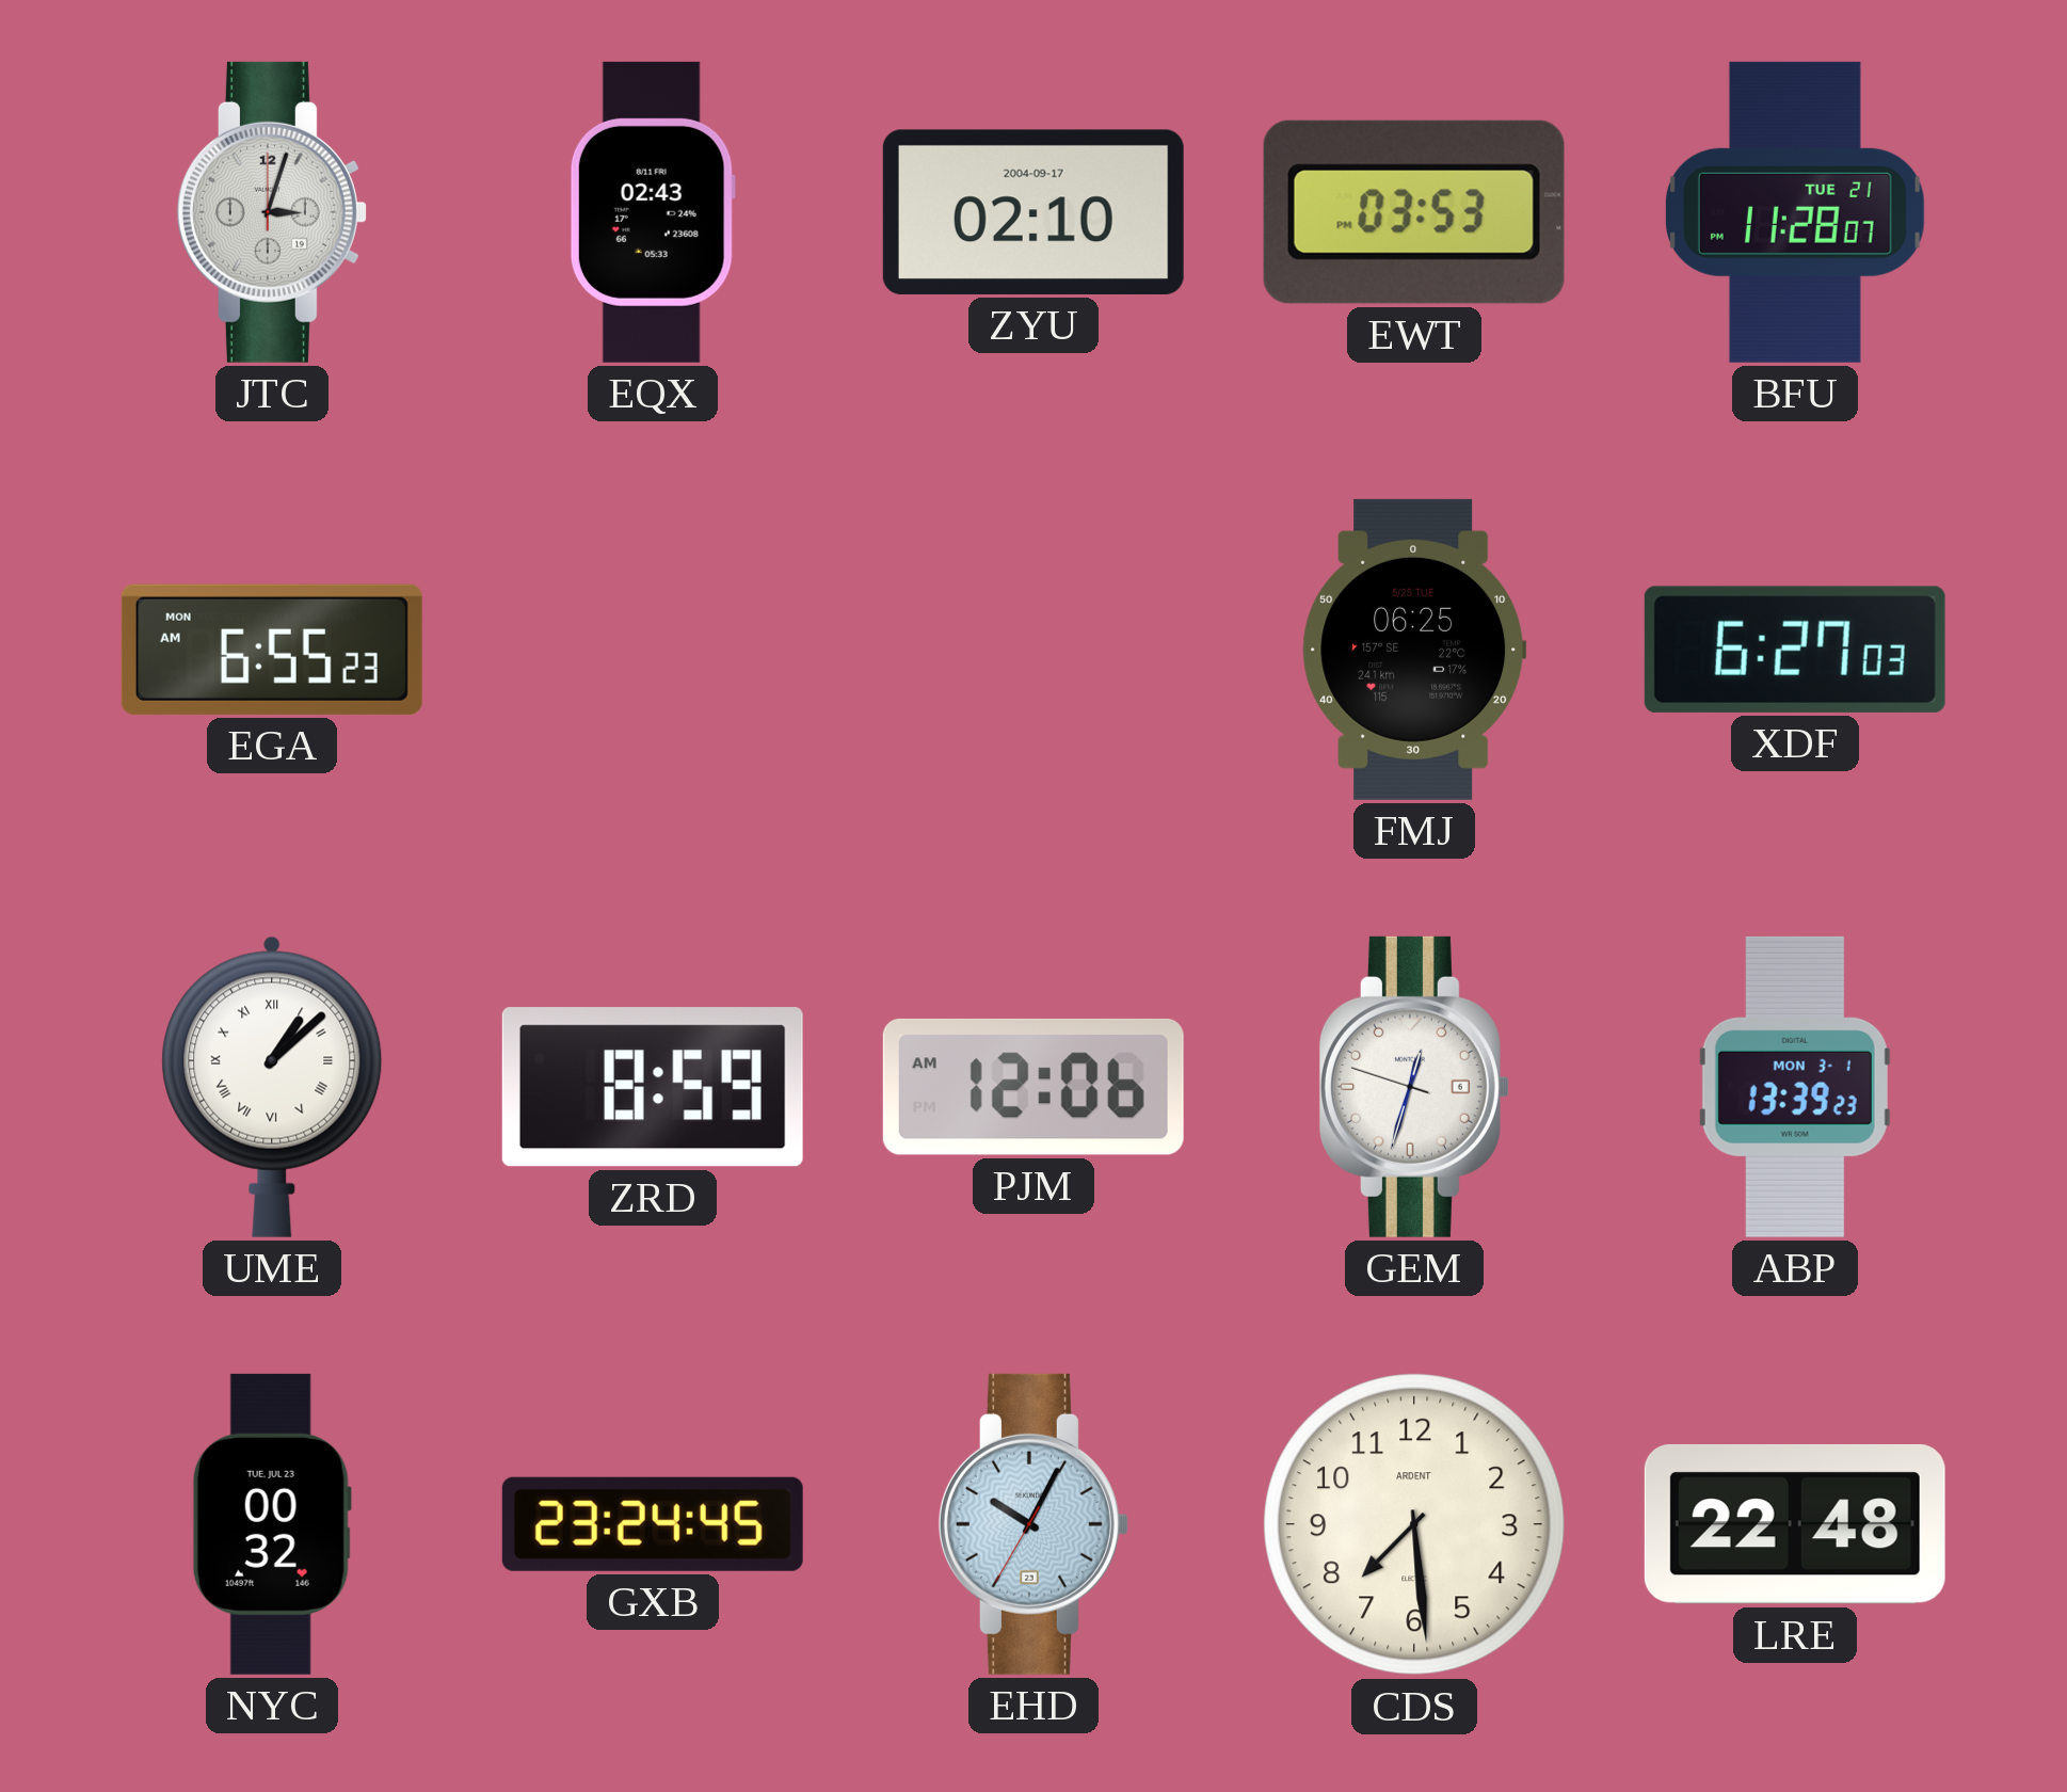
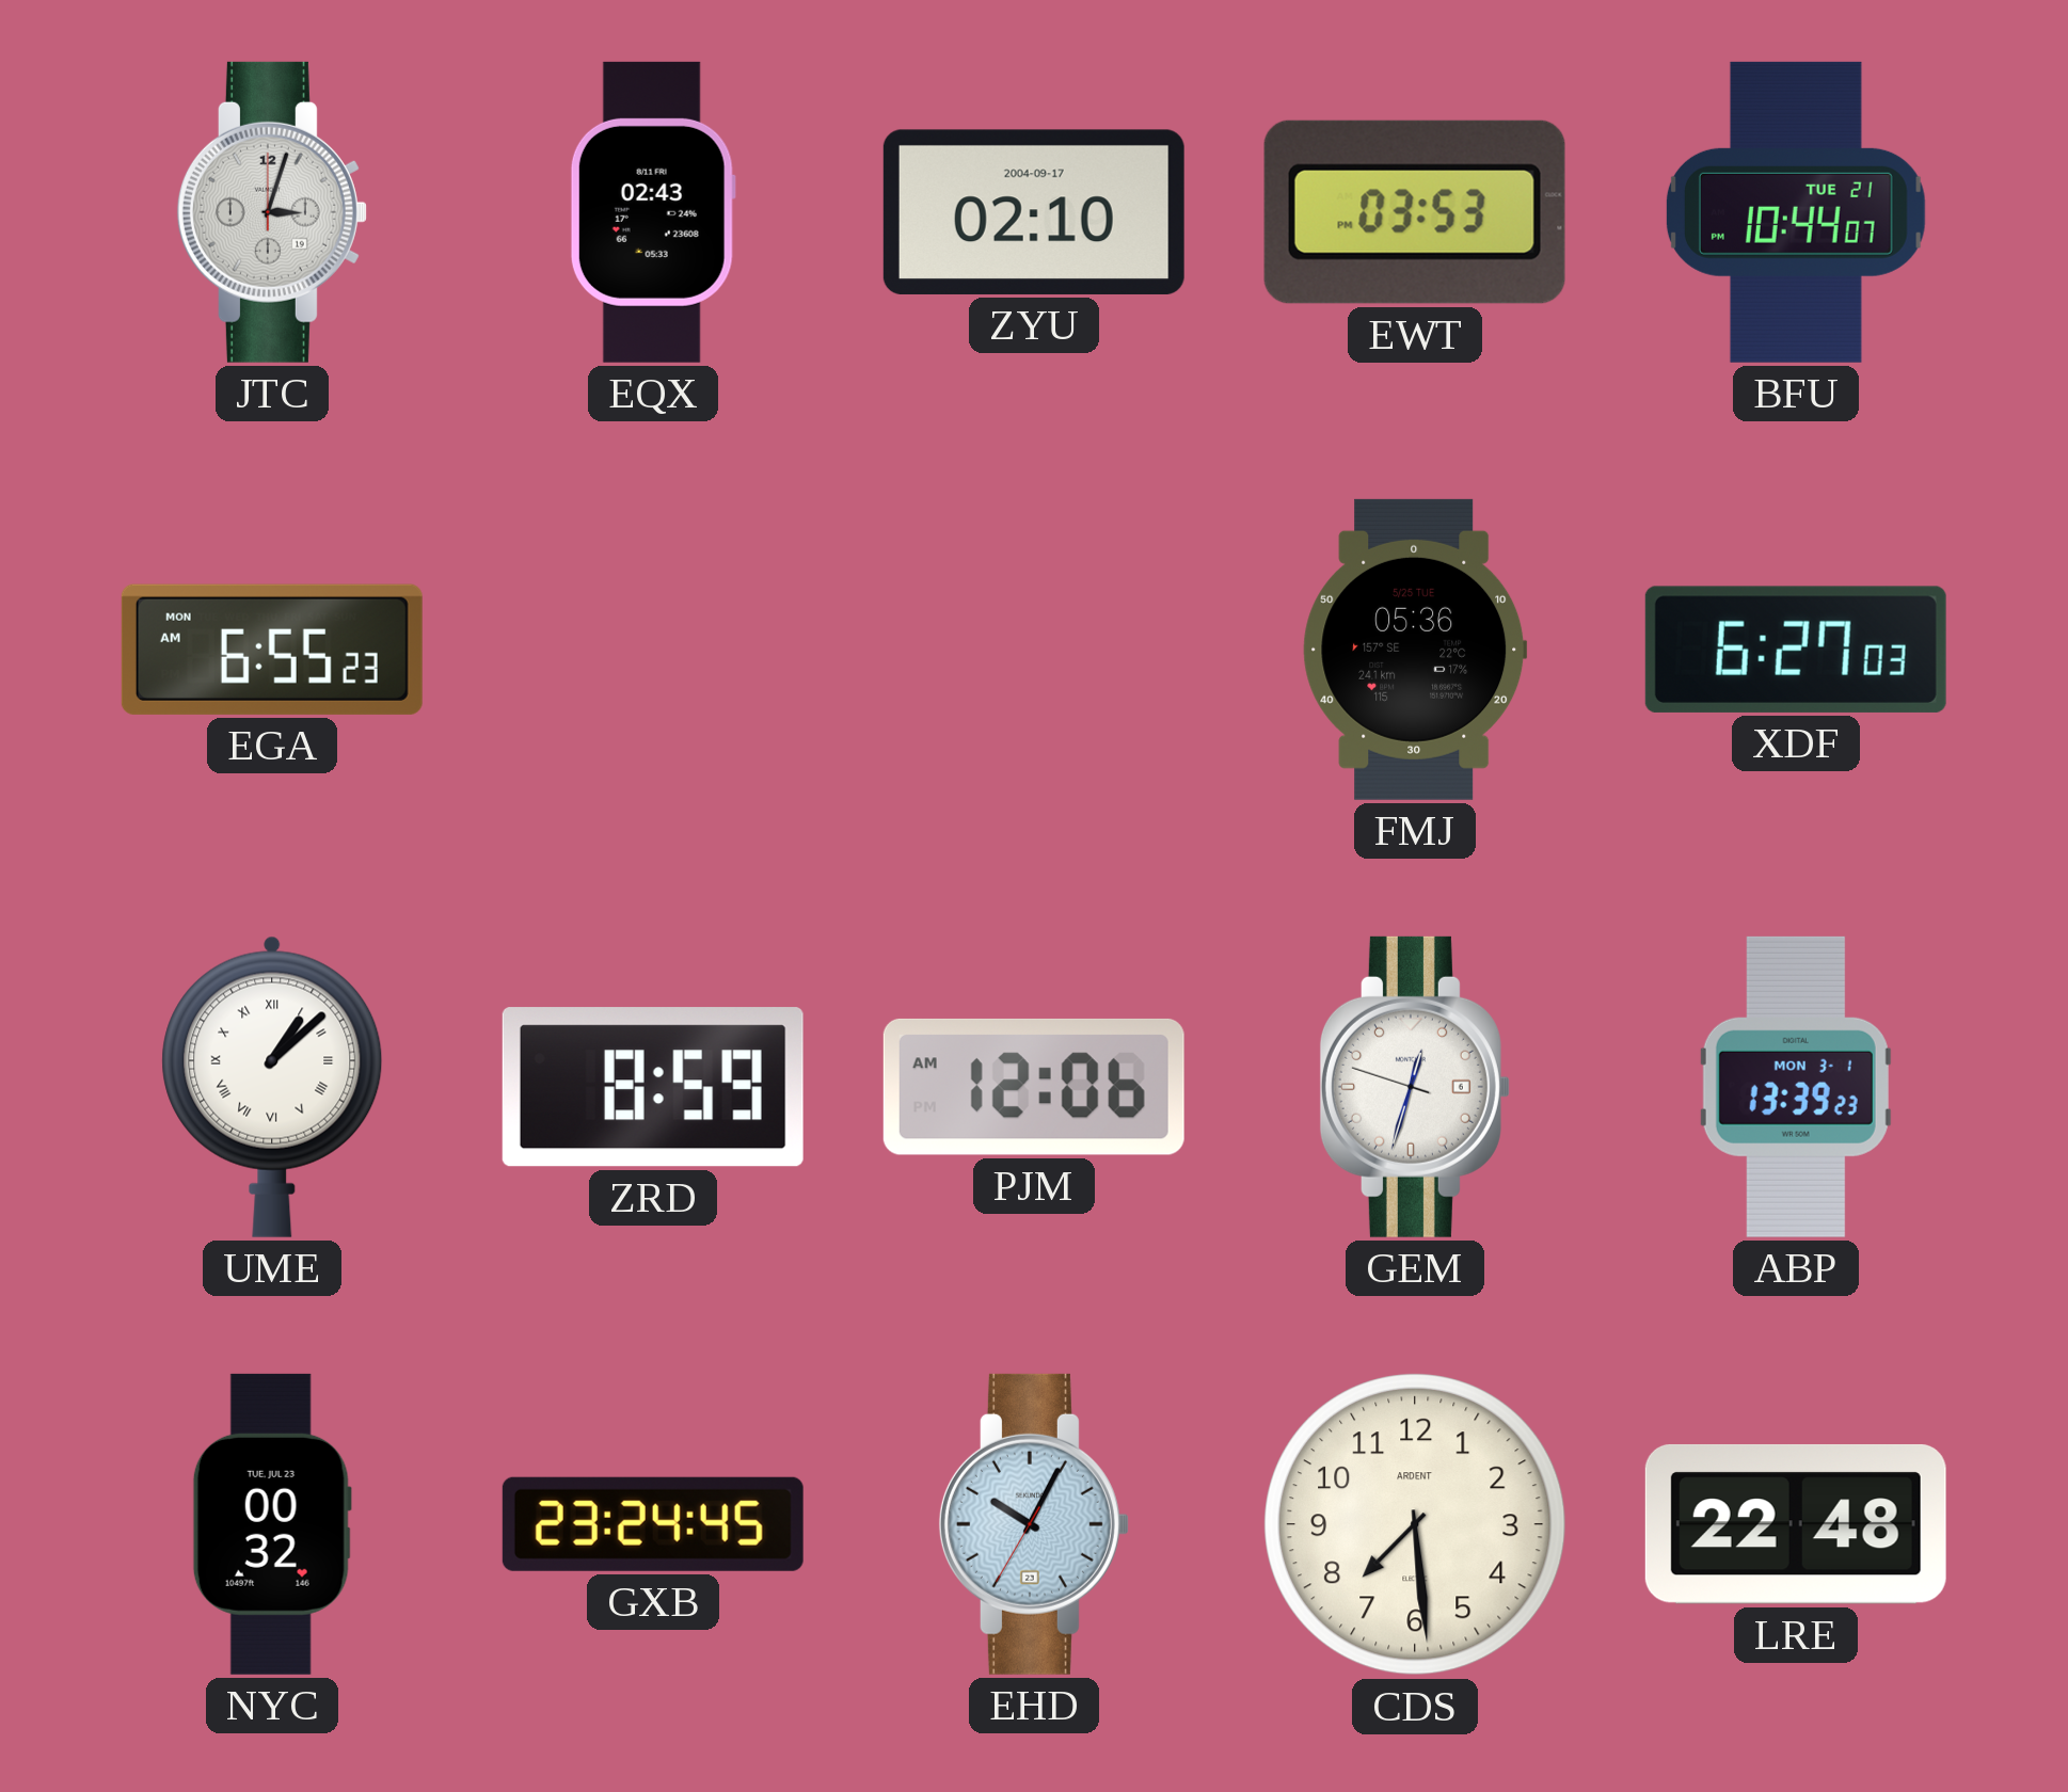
BFU: 11:28 -> 10:44 (1796, 212)
FMJ: 06:25 -> 05:36 (1415, 650)
